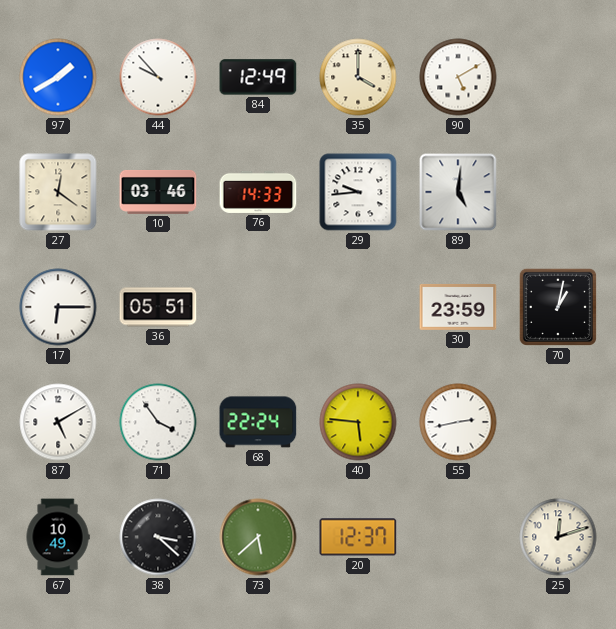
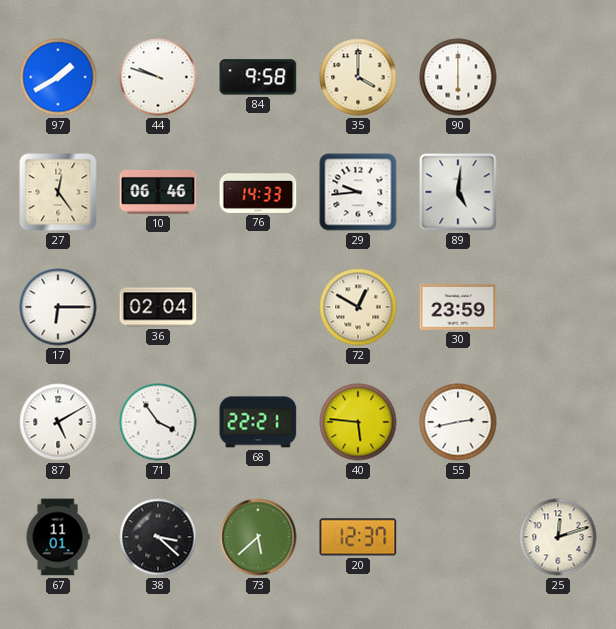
44: 9:53 -> 9:48 (158, 77)
84: 12:49 -> 9:58 (258, 77)
90: 5:10 -> 6:00 (458, 77)
27: 12:21 -> 12:24 (58, 192)
10: 03:46 -> 06:46 (158, 192)
36: 05:51 -> 02:04 (158, 307)
72: none -> 12:50 (358, 307)
70: 1:02 -> none (558, 307)
68: 22:24 -> 22:21 (258, 422)
67: 10:49 -> 11:01 (58, 537)
